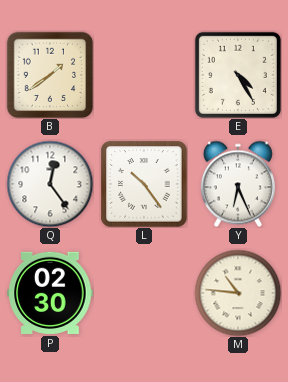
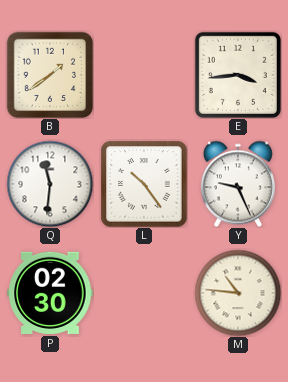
E: 4:25 -> 3:44 (238, 75)
Q: 12:24 -> 11:31 (50, 184)
Y: 6:26 -> 9:26 (238, 184)
